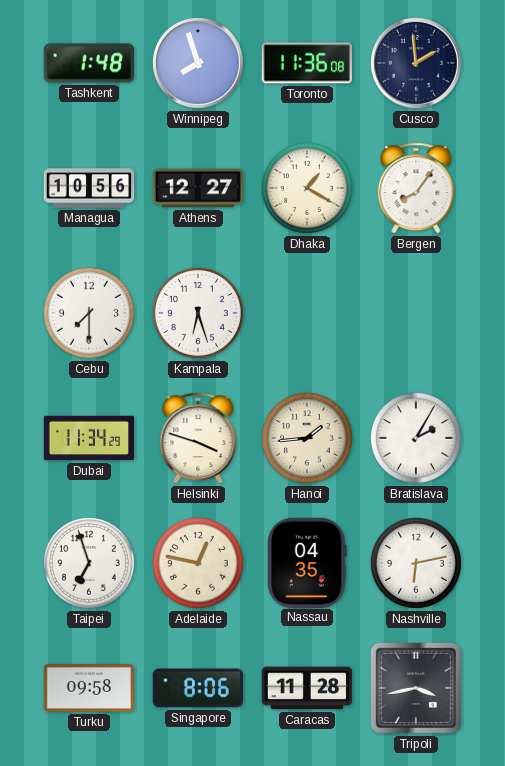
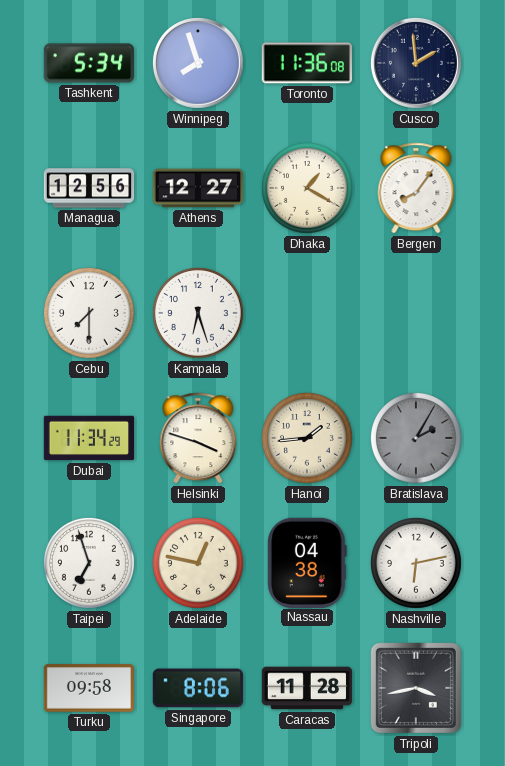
Tashkent: 1:48 -> 5:34 (89, 63)
Managua: 10:56 -> 12:56 (89, 188)
Bratislava dial: white -> grey (416, 438)
Nassau: 04:35 -> 04:38 (307, 562)
